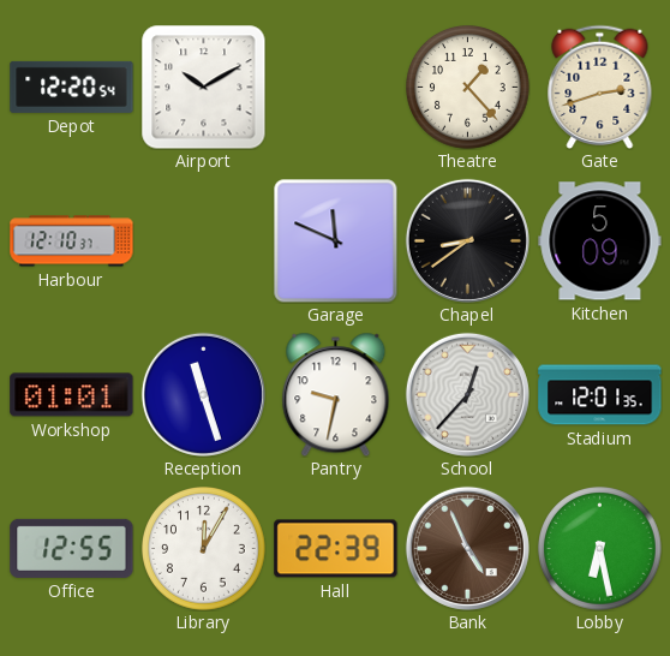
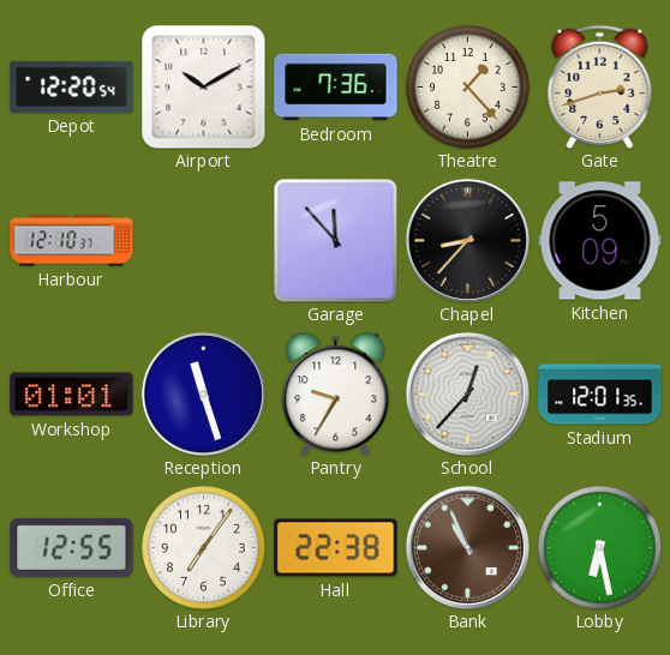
Bedroom: none -> 7:36 (336, 88)
Garage: 11:49 -> 11:53 (335, 240)
Chapel: 8:39 -> 8:37 (467, 240)
Pantry: 9:32 -> 9:35 (336, 393)
Library: 12:05 -> 7:06 (204, 548)
Hall: 22:39 -> 22:38 (336, 548)
Bank: 4:56 -> 10:56 (467, 547)
